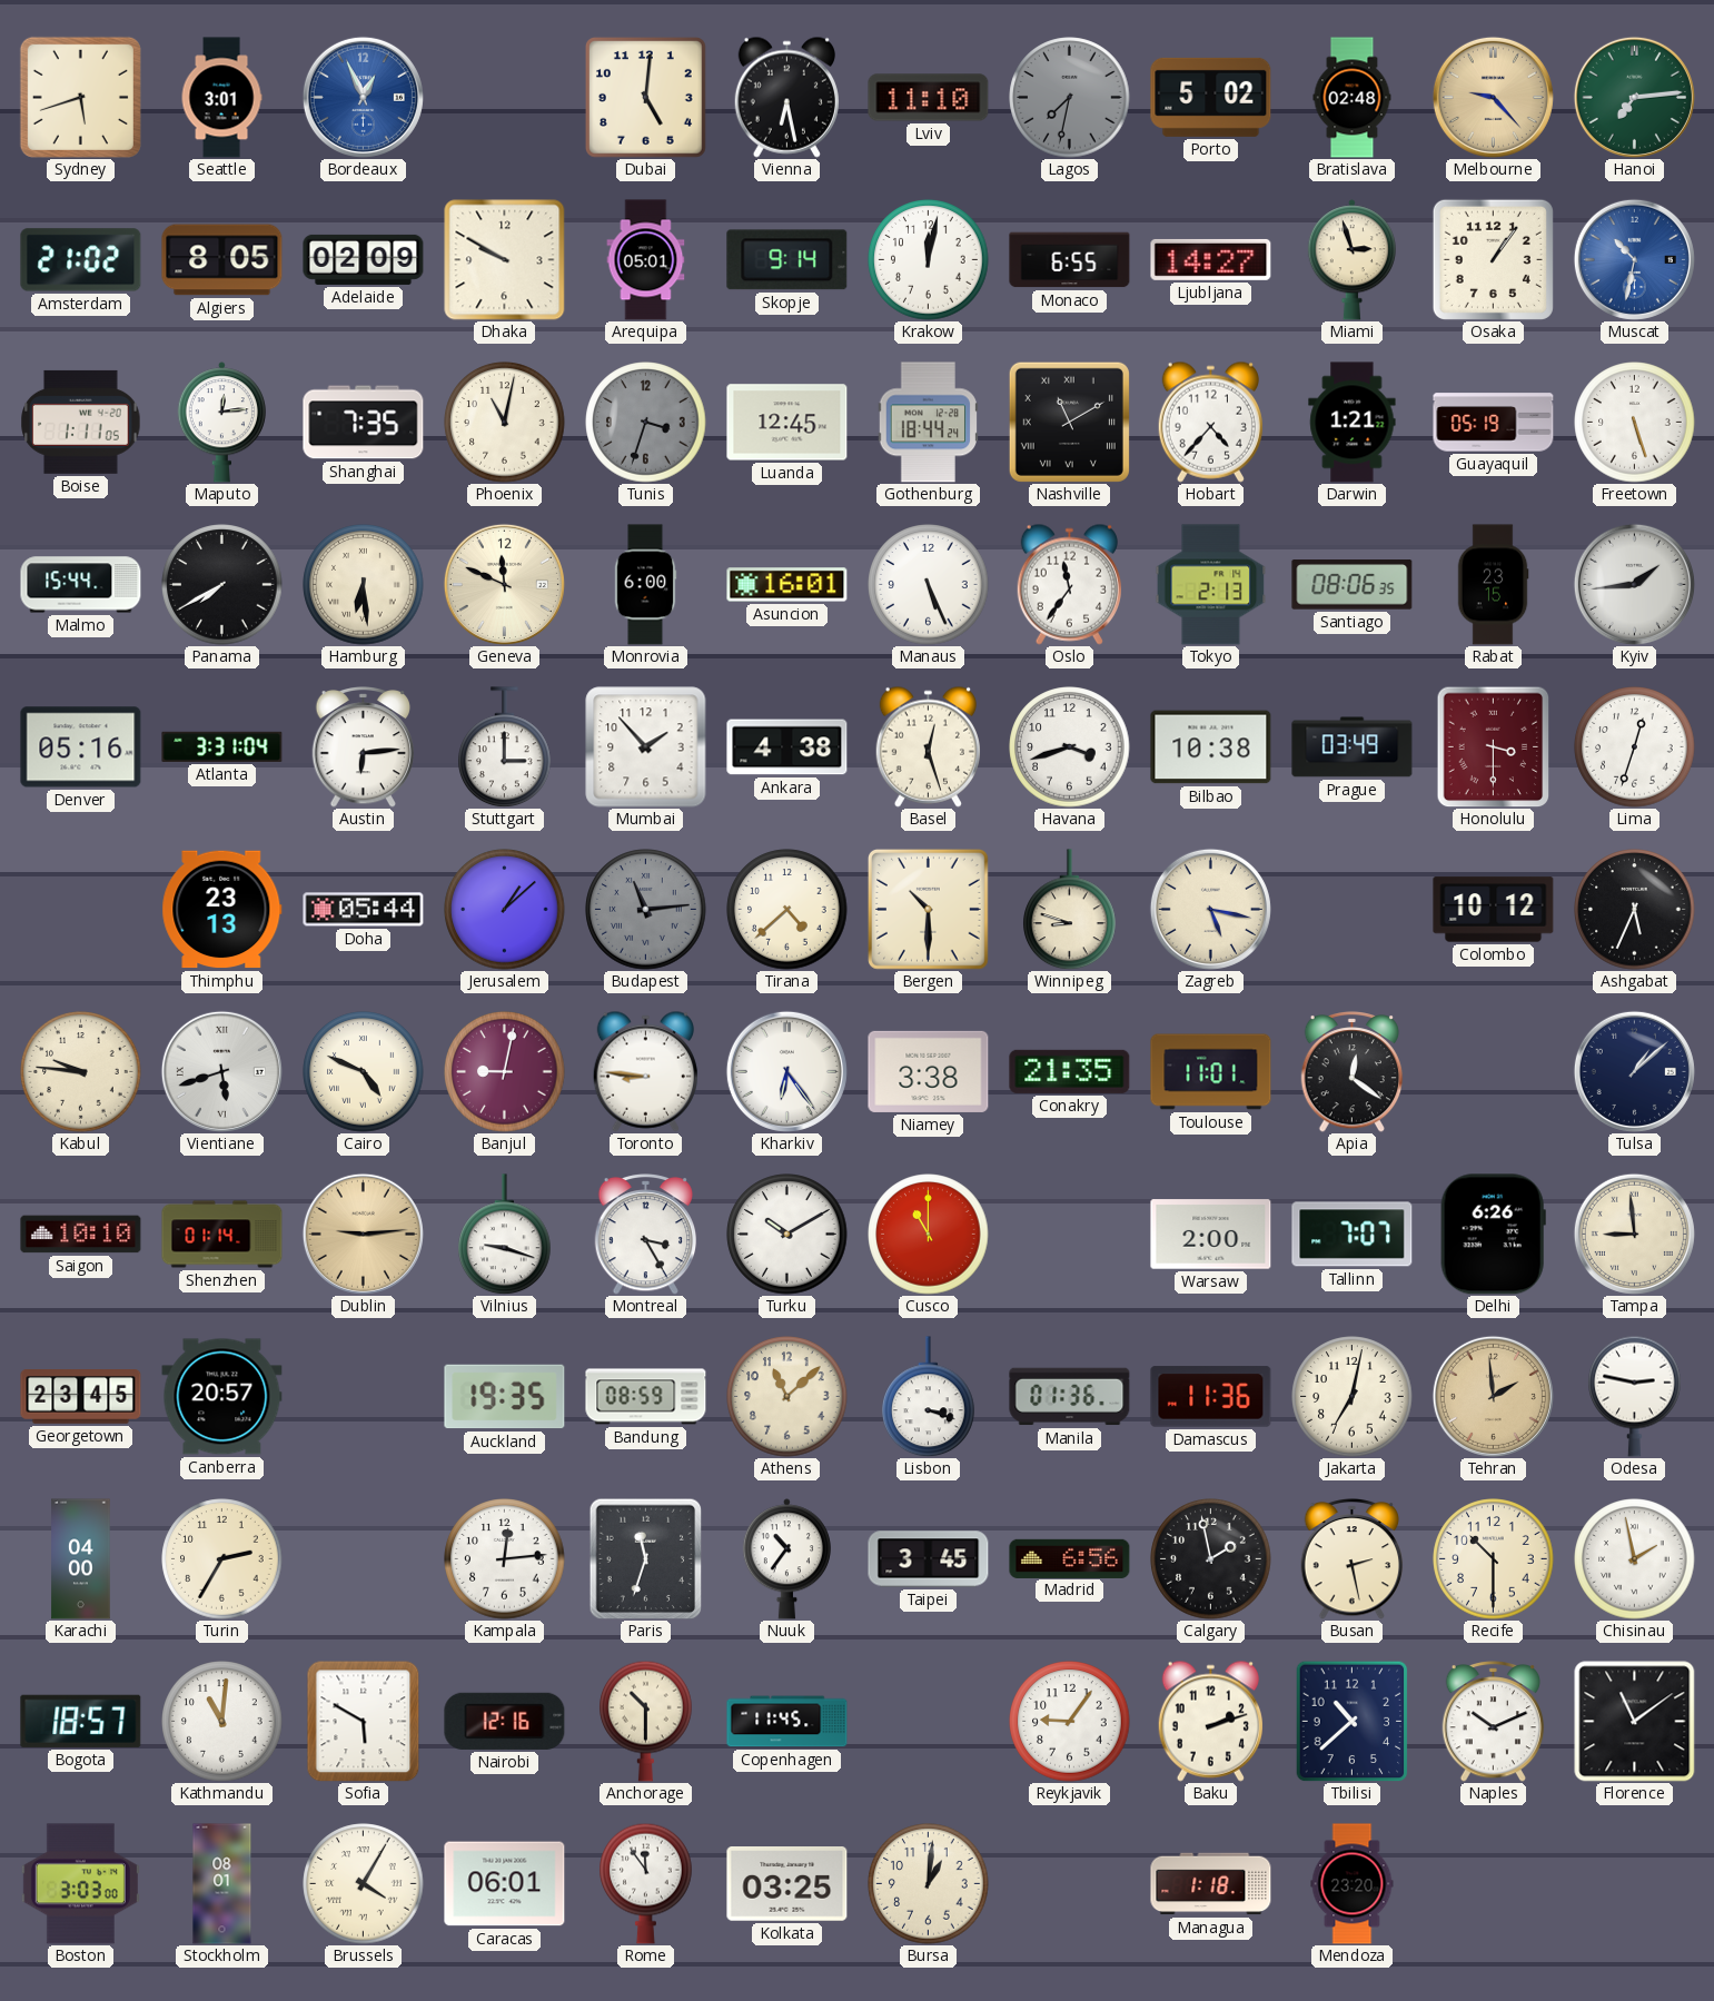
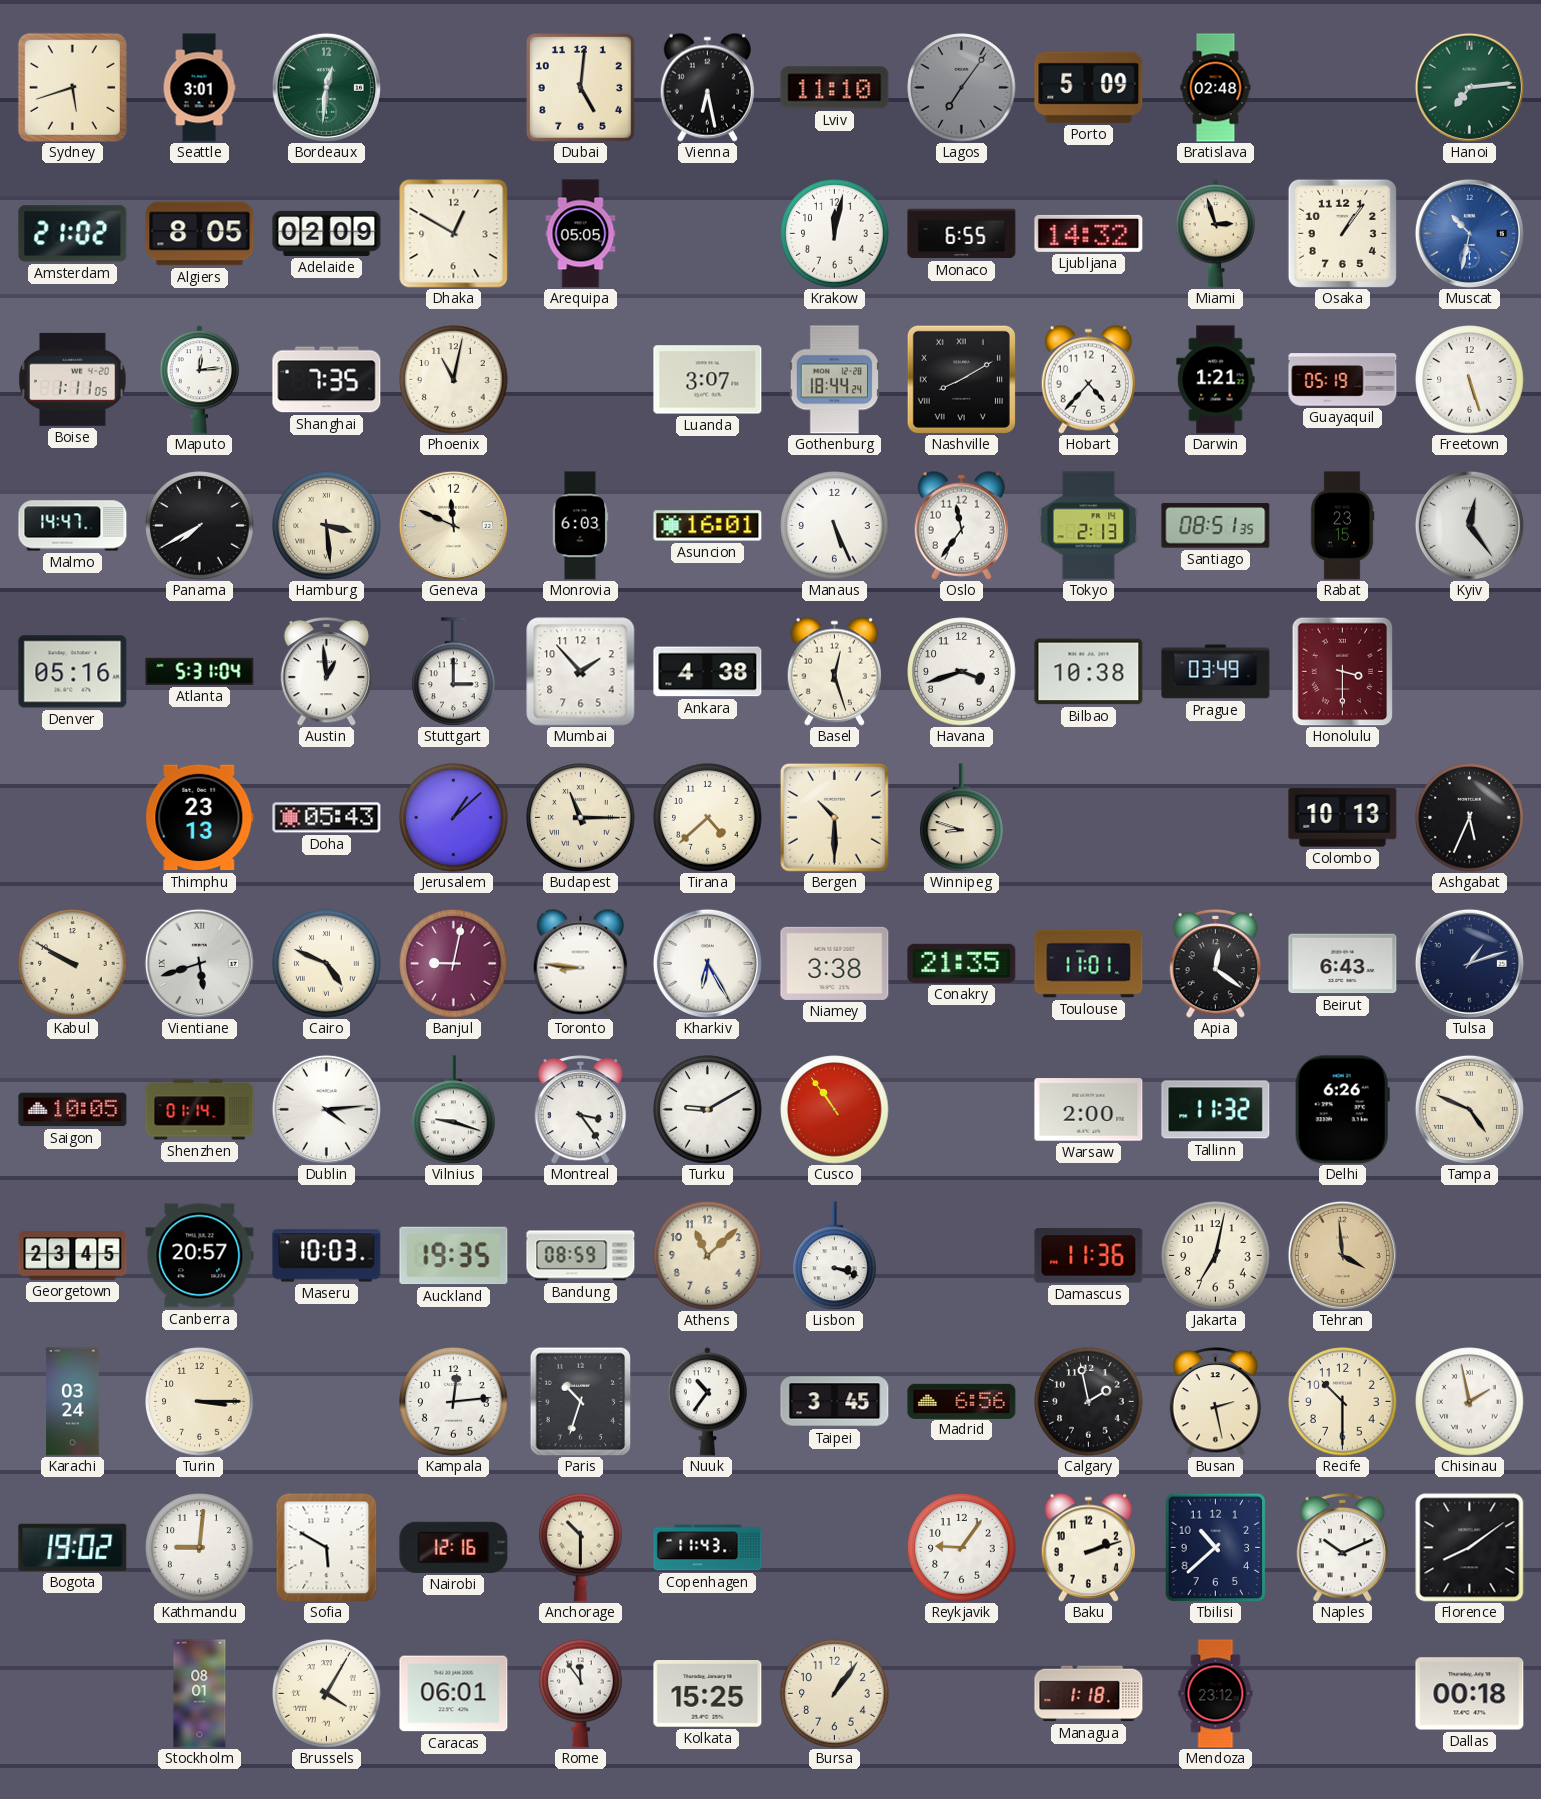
Bordeaux: 12:56 -> 12:31 (326, 87)
Bordeaux dial: blue -> green (326, 87)
Lagos: 7:32 -> 7:06 (962, 88)
Porto: 5:02 -> 5:09 (1089, 87)
Melbourne: 9:23 -> none (1493, 97)
Dhaka: 9:50 -> 12:50 (454, 234)
Arequipa: 05:01 -> 05:05 (581, 234)
Skopje: 9:14 -> none (787, 260)
Ljubljana: 14:27 -> 14:32 (1089, 233)
Tunis: 3:33 -> none (646, 423)
Luanda: 12:45 -> 3:07 (708, 380)
Nashville: 11:10 -> 8:10 (961, 379)
Malmo: 15:44 -> 14:47 (73, 526)
Hamburg: 6:29 -> 3:29 (327, 526)
Monrovia: 6:00 -> 6:03 (580, 526)
Santiago: 08:06 -> 08:51 (1216, 526)
Kyiv: 1:44 -> 12:24 (1469, 525)
Atlanta: 3:31 -> 5:31 (200, 671)
Austin: 6:14 -> 12:59 (327, 672)
Lima: 12:33 -> none (1635, 747)
Doha: 05:44 -> 05:43 (327, 818)
Budapest: 11:14 -> 11:15 (581, 818)
Budapest dial: grey -> cream (581, 818)
Zagreb: 5:17 -> none (1210, 909)
Colombo: 10:12 -> 10:13 (1343, 818)
Kabul: 9:46 -> 9:50 (73, 964)
Kharkiv: 6:24 -> 6:25 (707, 963)
Beirut: none -> 6:43 (1343, 964)
Tulsa: 1:08 -> 1:12 (1469, 963)
Saigon: 10:10 -> 10:05 (73, 1110)
Dublin: 9:14 -> 4:14 (326, 1109)
Dublin dial: champagne -> white (326, 1109)
Montreal: 3:25 -> 3:24 (581, 1110)
Turku: 10:10 -> 9:10 (708, 1110)
Cusco: 11:00 -> 10:54 (835, 1110)
Tallinn: 7:07 -> 11:32 (1216, 1110)
Tampa: 8:59 -> 4:49 (1469, 1109)
Maseru: none -> 10:03 (327, 1256)
Manila: 01:36 -> none (1070, 1397)
Tehran: 1:59 -> 3:59 (1342, 1255)
Odesa: 2:47 -> none (1635, 1396)
Karachi: 04:00 -> 03:24 (73, 1402)
Turin: 2:35 -> 3:15 (200, 1402)
Paris: 11:33 -> 10:33 (581, 1401)
Bogota: 18:57 -> 19:02 (73, 1547)
Kathmandu: 11:01 -> 9:01 (200, 1548)
Copenhagen: 11:45 -> 11:43 (708, 1548)
Florence: 11:09 -> 8:09 (1470, 1548)
Boston: 3:03 -> none (80, 1884)
Kolkata: 03:25 -> 15:25 (708, 1694)
Bursa: 1:01 -> 1:06 (835, 1694)
Mendoza: 23:20 -> 23:12 (1216, 1694)
Dallas: none -> 00:18 (1470, 1694)
